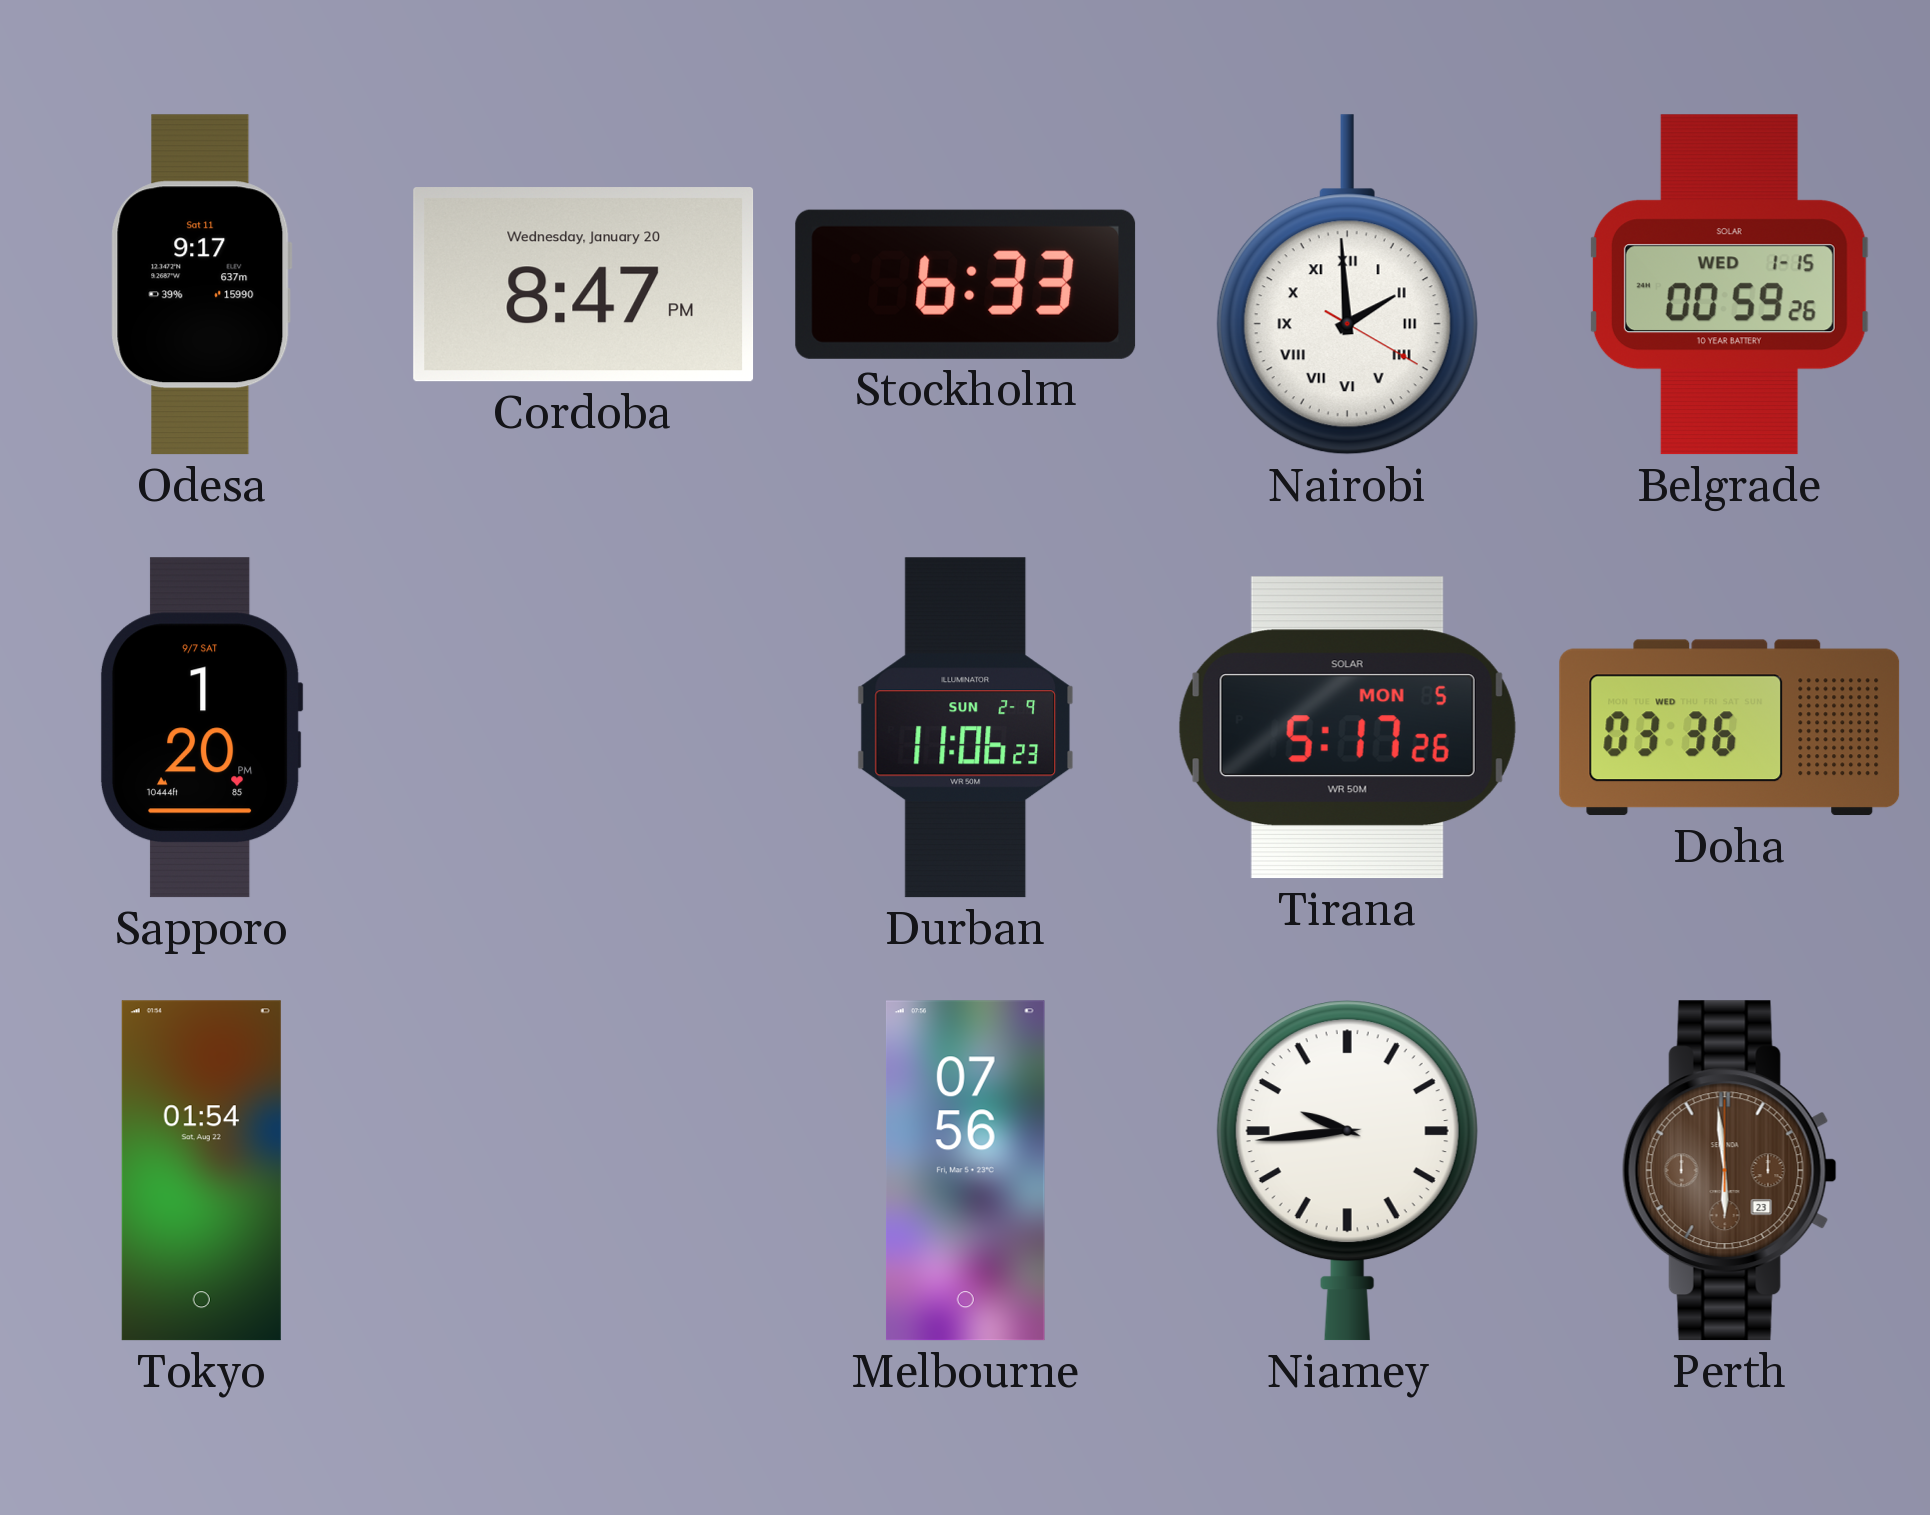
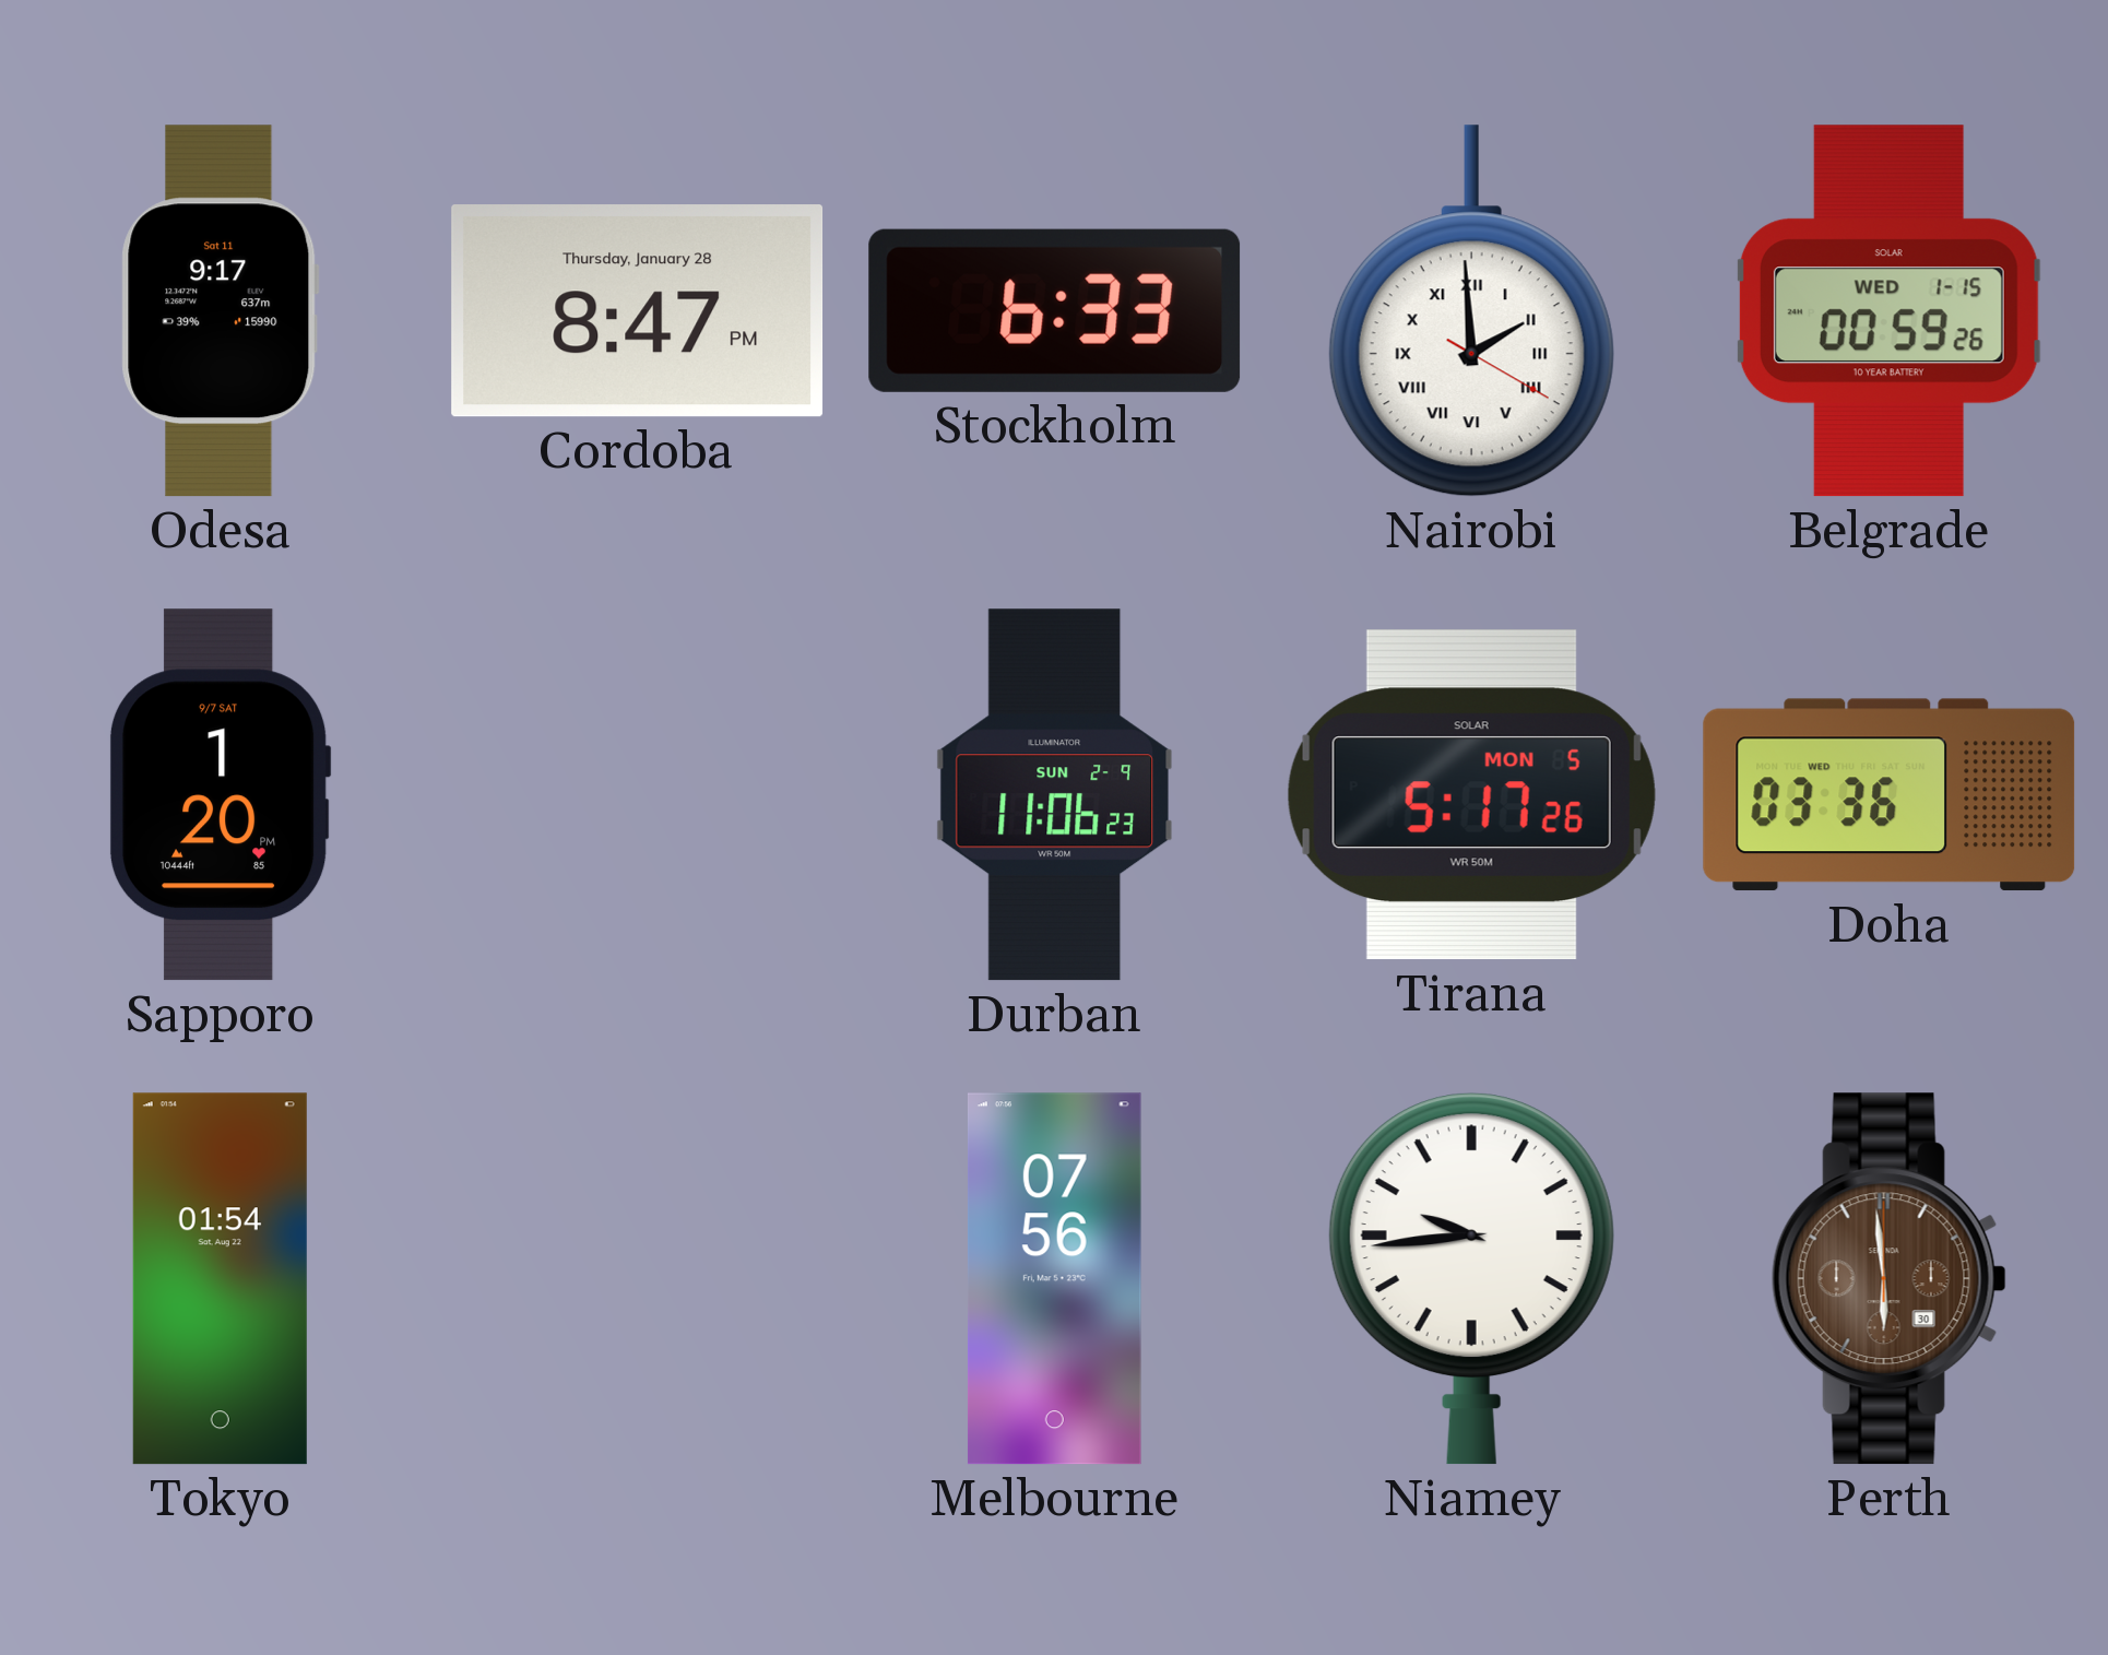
Cordoba date: Wednesday, January 20 -> Thursday, January 28 (638, 311)
Perth date: 23 -> 30 (1888, 1279)
